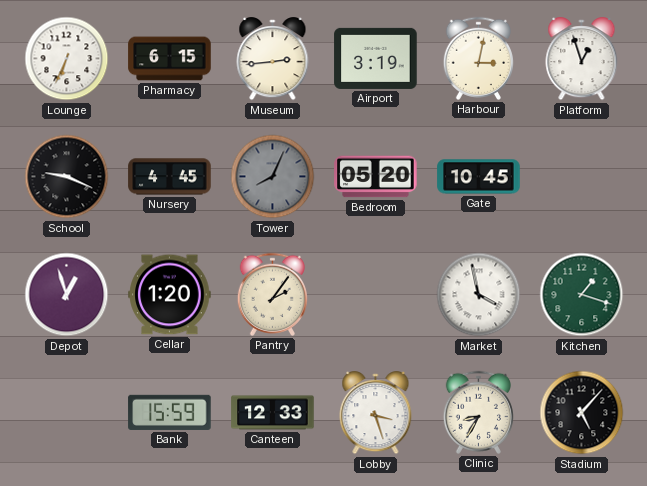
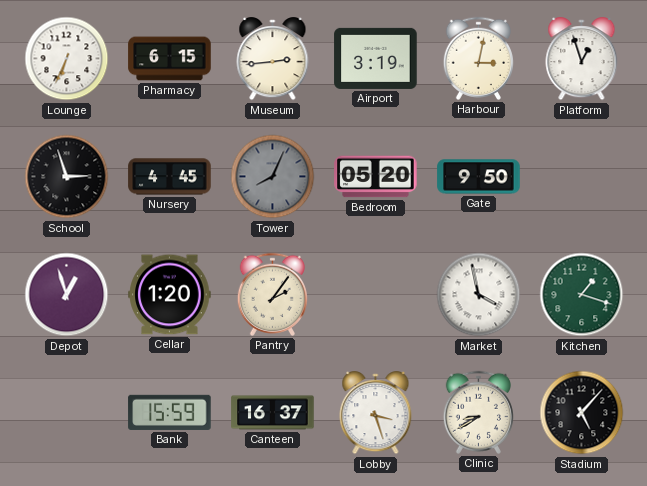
School: 9:19 -> 2:57 (67, 177)
Gate: 10:45 -> 9:50 (479, 177)
Canteen: 12:33 -> 16:37 (273, 413)
Clinic: 8:35 -> 8:40 (478, 412)
